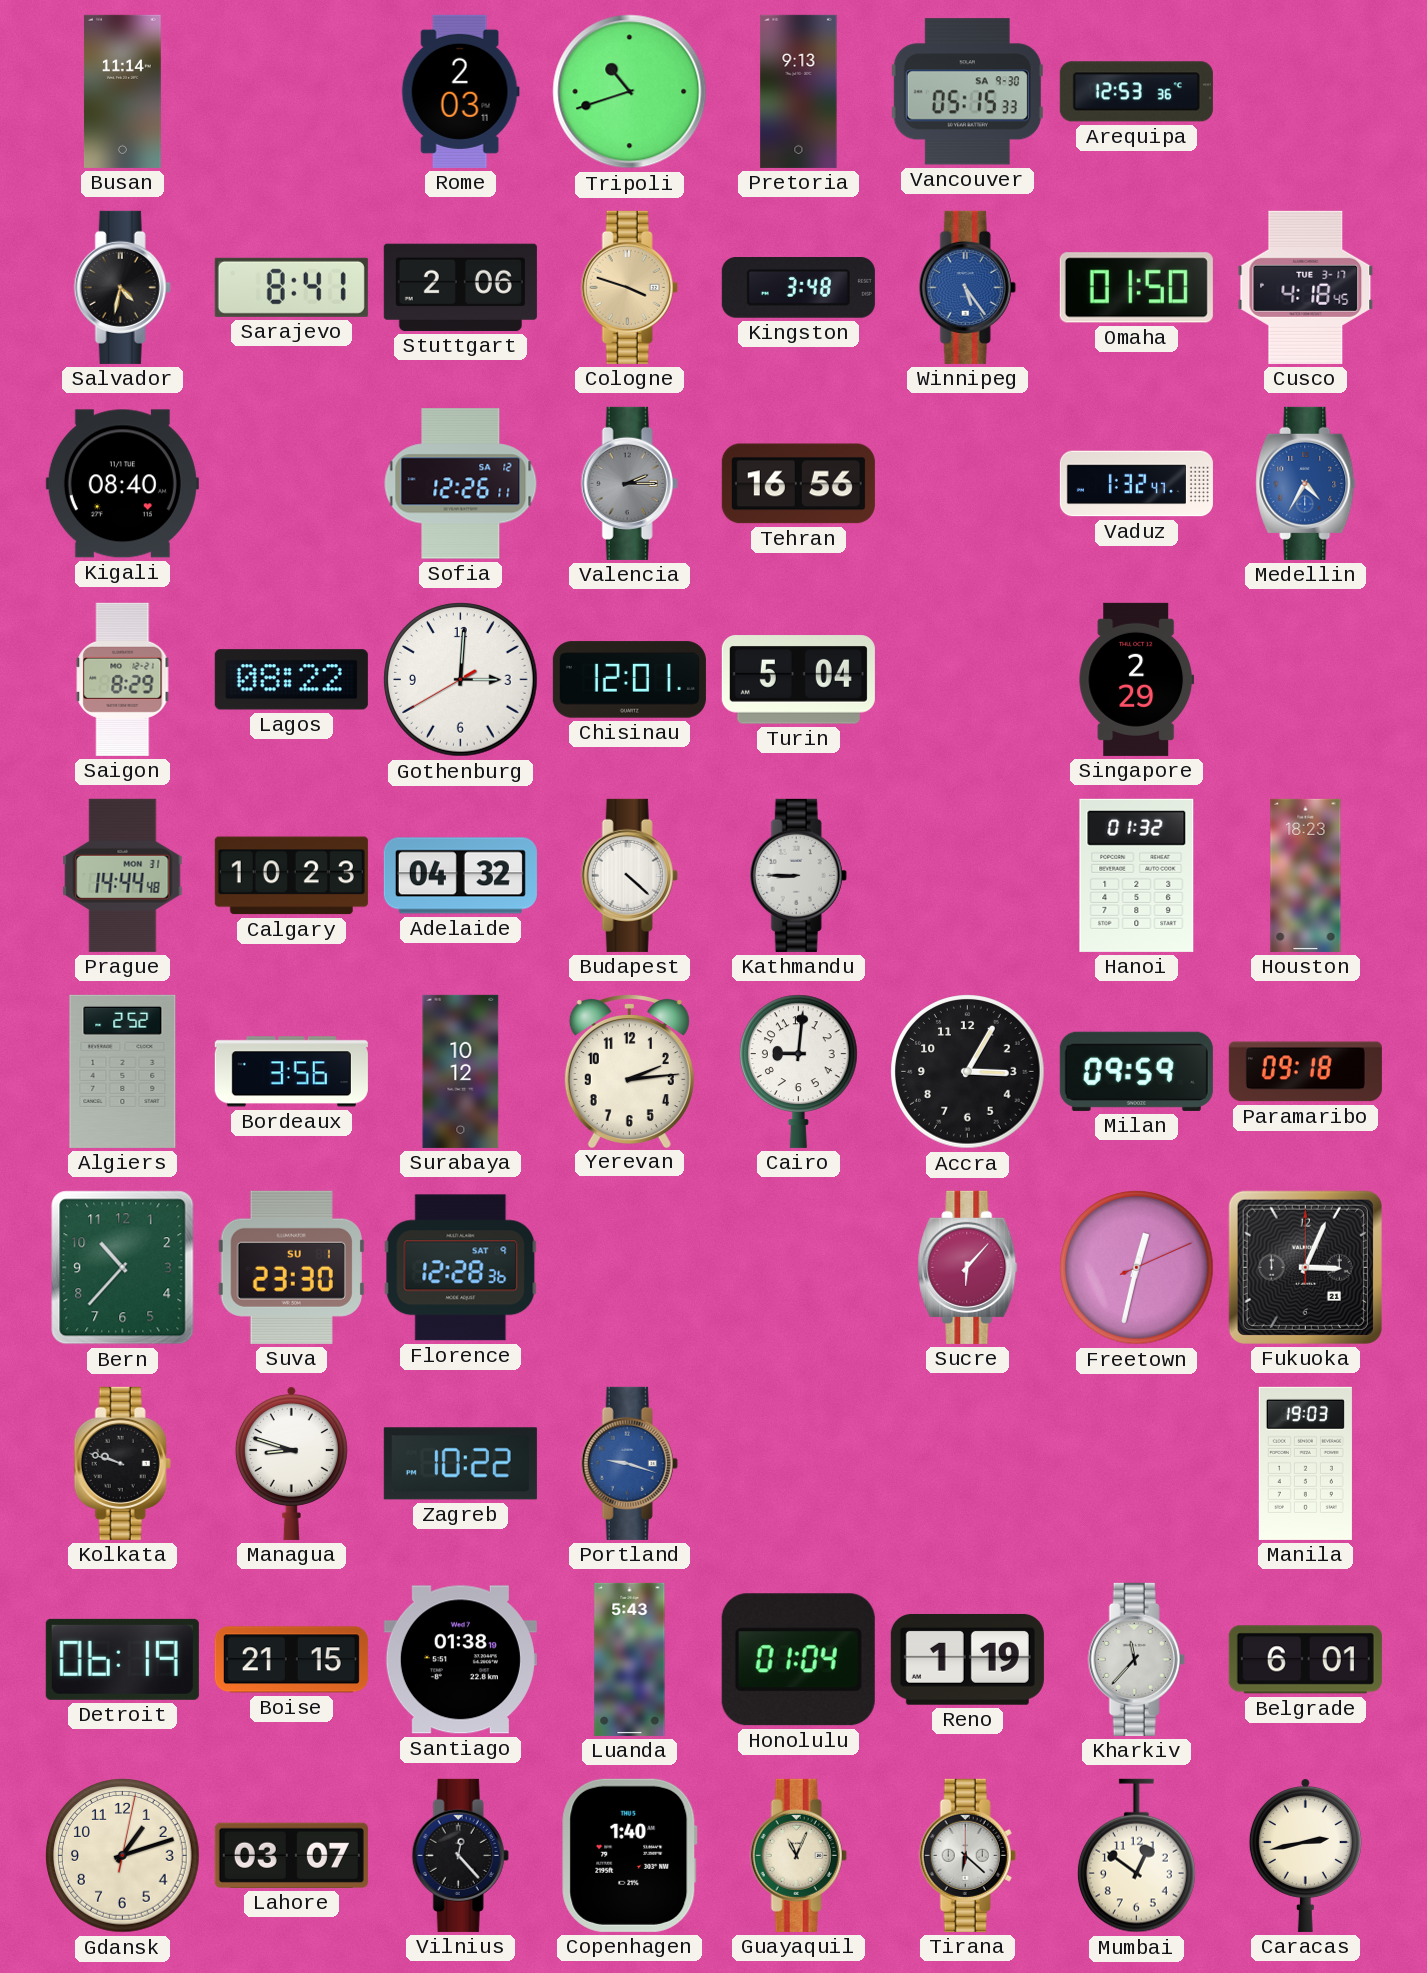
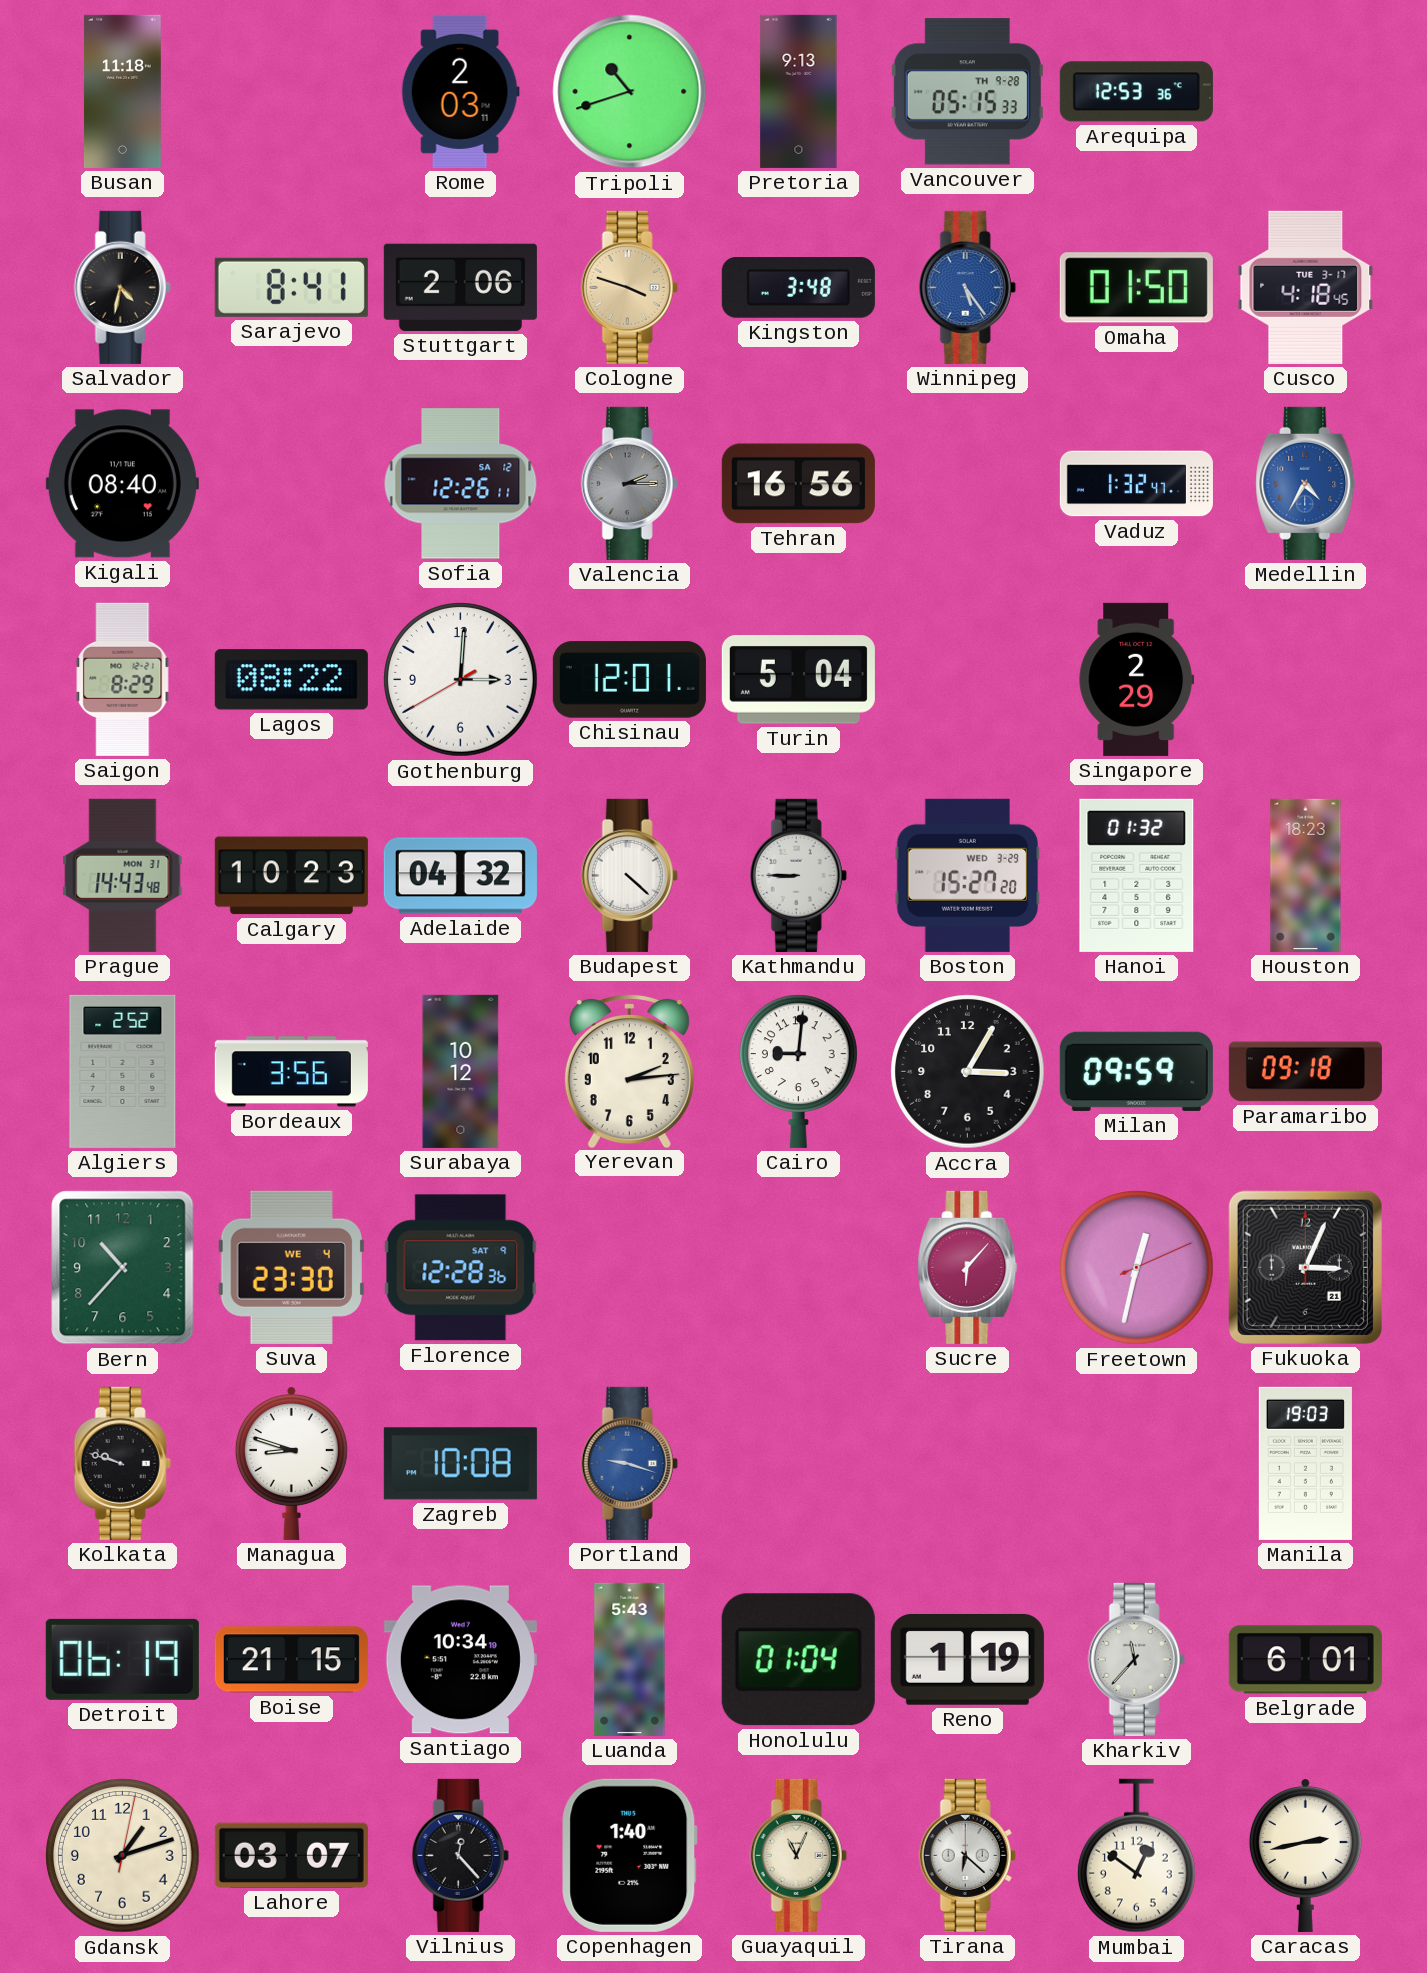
Busan: 11:14 -> 11:18 (122, 91)
Vancouver date: SA 9-30 -> TH 9-28 (967, 92)
Prague: 14:44 -> 14:43 (123, 875)
Boston: none -> 15:27 (968, 875)
Suva date: SU 1 -> WE 4 (291, 1267)
Zagreb: 10:22 -> 10:08 (460, 1464)
Santiago: 01:38 -> 10:34 (460, 1660)
